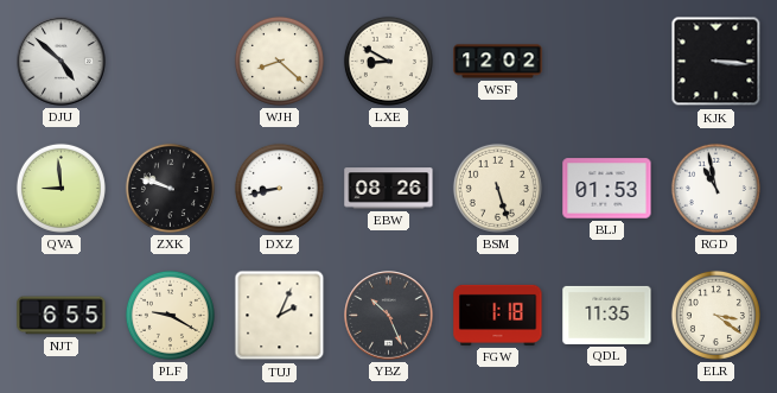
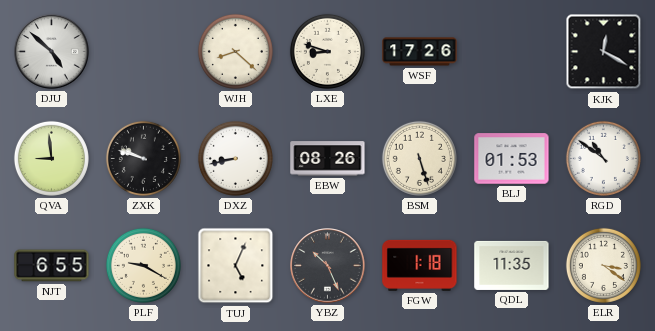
LXE: 8:50 -> 8:48 (327, 51)
WSF: 12:02 -> 17:26 (420, 52)
KJK: 3:16 -> 12:20 (604, 52)
RGD: 10:58 -> 10:51 (603, 158)
TUJ: 2:04 -> 5:04 (236, 266)
